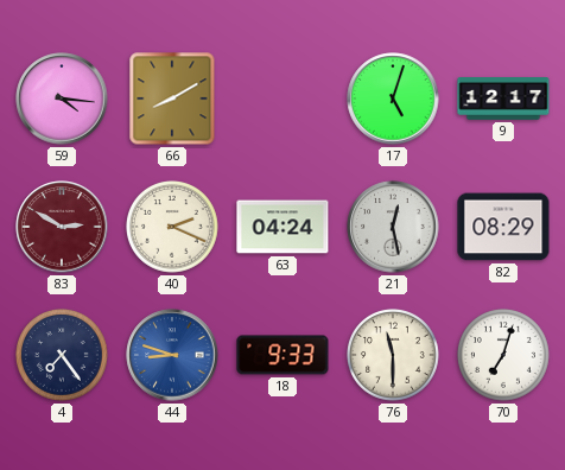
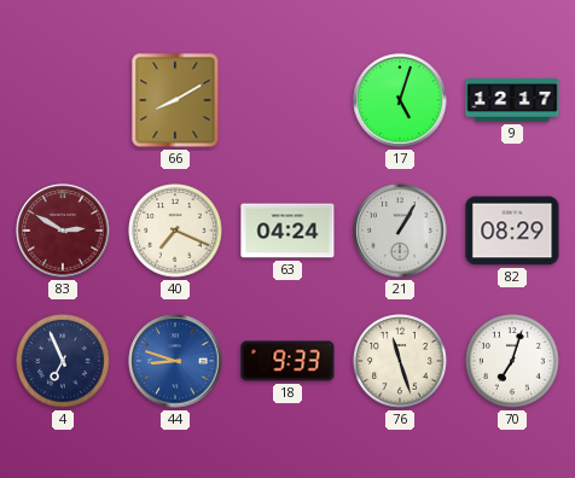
59: 4:16 -> none (62, 99)
40: 2:19 -> 7:19 (176, 232)
21: 12:28 -> 1:05 (400, 231)
4: 7:24 -> 6:56 (64, 362)
76: 11:30 -> 11:27 (401, 362)
